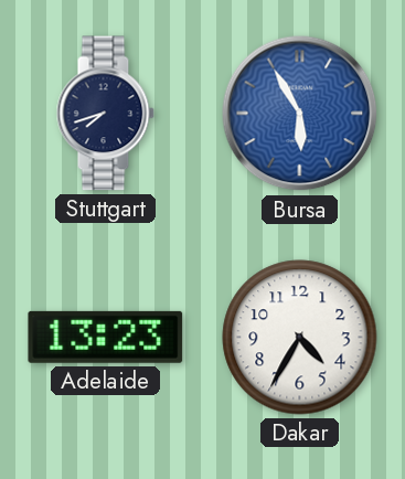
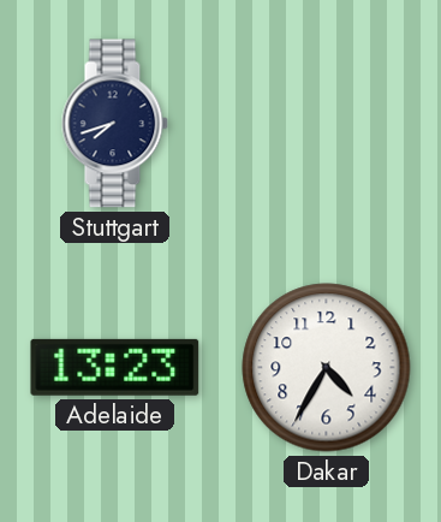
Bursa: 5:55 -> none (300, 114)
